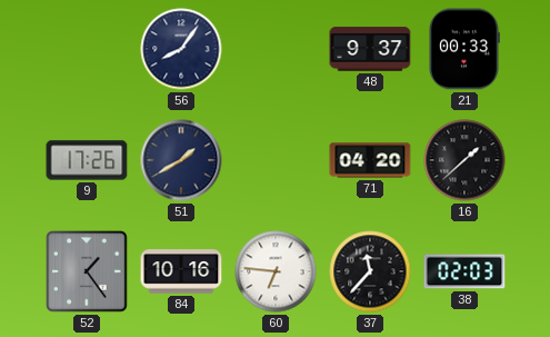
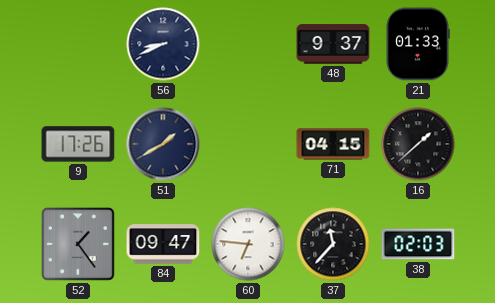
56: 8:06 -> 8:41 (163, 44)
21: 00:33 -> 01:33 (418, 44)
71: 04:20 -> 04:15 (333, 144)
84: 10:16 -> 09:47 (163, 244)
